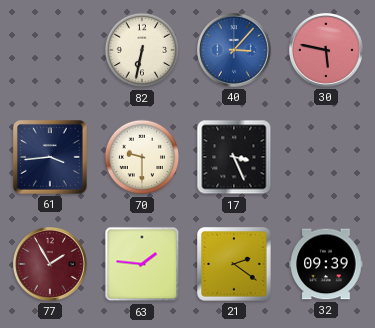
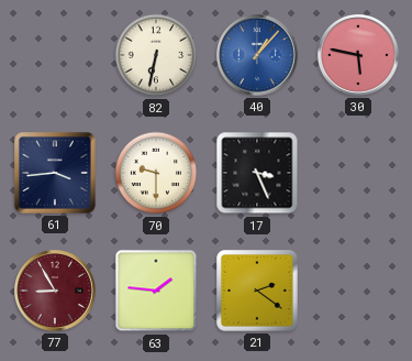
40: 3:07 -> 1:07 (258, 56)
77: 1:55 -> 8:55 (56, 292)
32: 09:39 -> none (326, 264)
